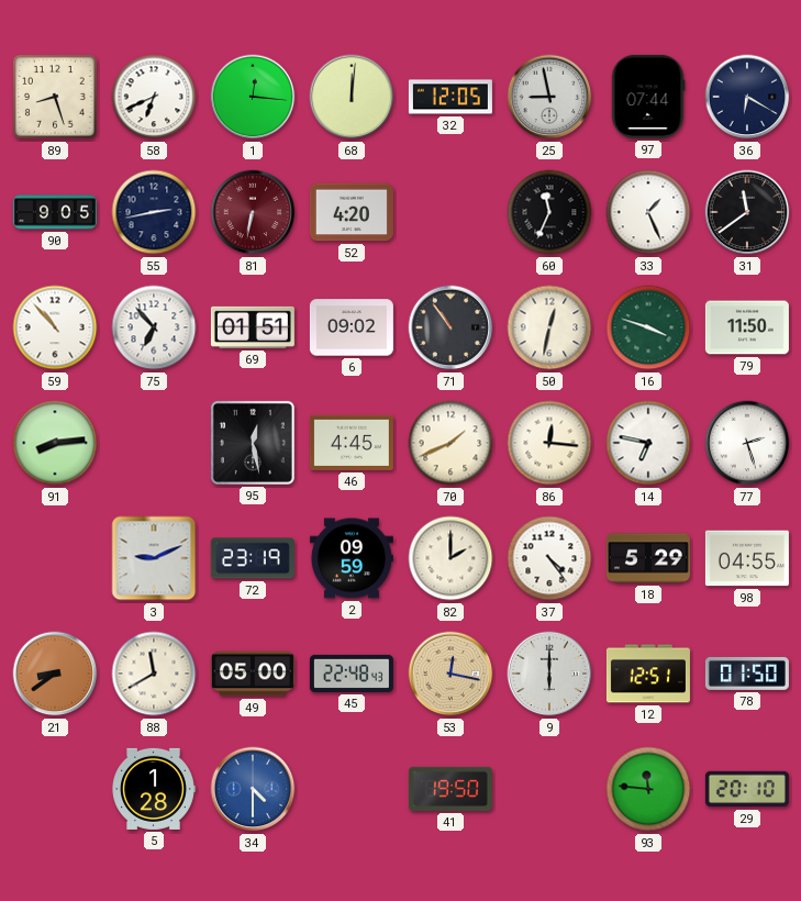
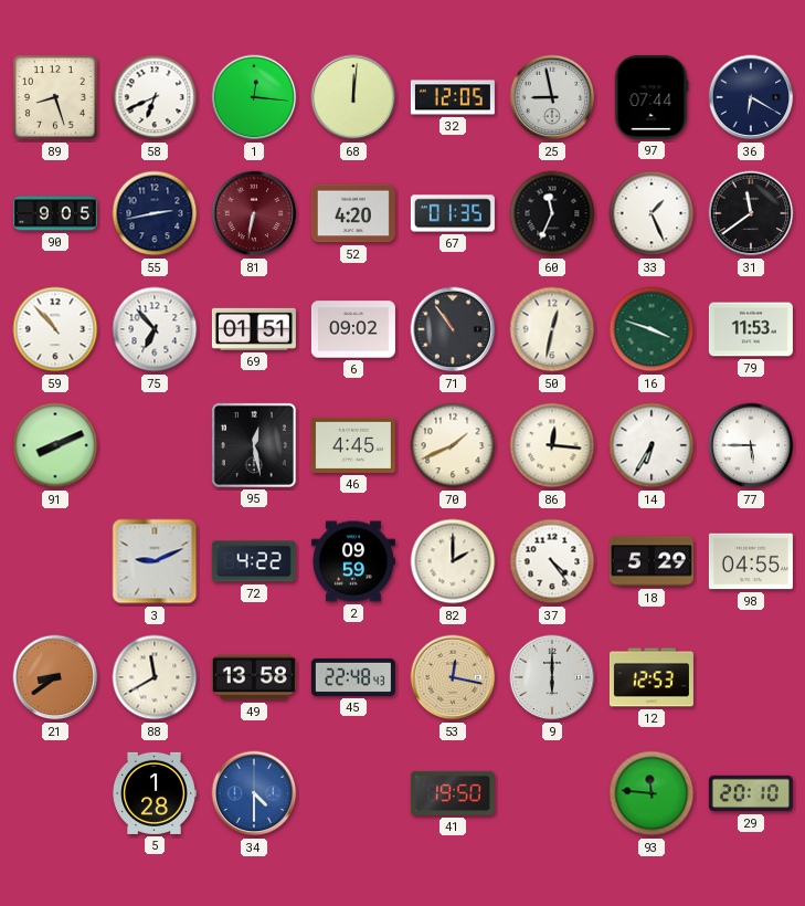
67: none -> 01:35 (453, 213)
79: 11:50 -> 11:53 (751, 329)
91: 8:14 -> 8:11 (55, 445)
14: 6:47 -> 6:35 (652, 445)
77: 2:27 -> 5:45 (751, 445)
72: 23:19 -> 4:22 (254, 561)
49: 05:00 -> 13:58 (254, 677)
12: 12:51 -> 12:53 (652, 677)
78: 01:50 -> none (747, 674)
